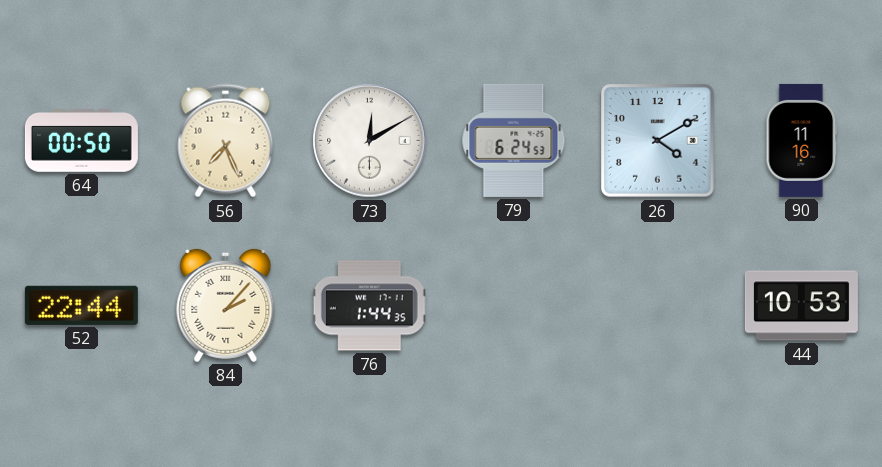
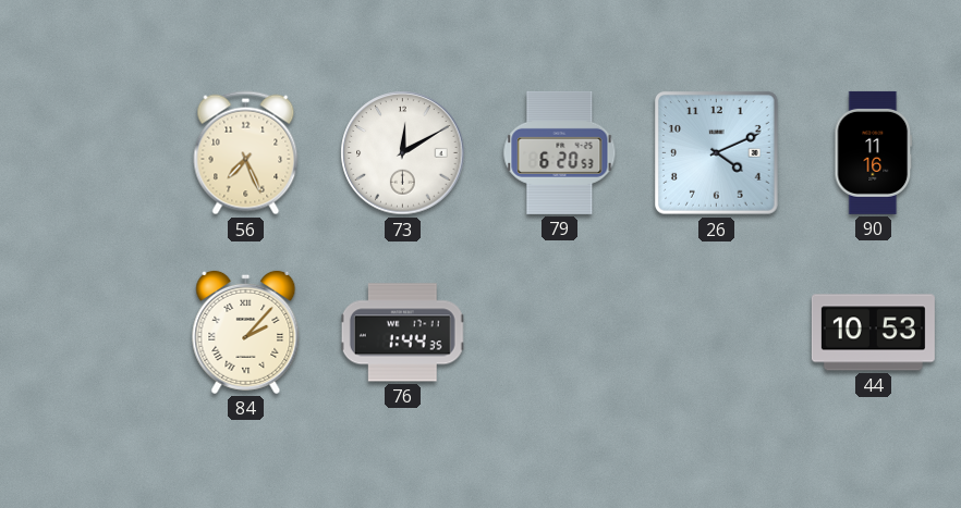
64: 00:50 -> none (81, 141)
79: 6:24 -> 6:20 (560, 152)
26: 4:10 -> 4:11 (717, 153)
52: 22:44 -> none (81, 305)
